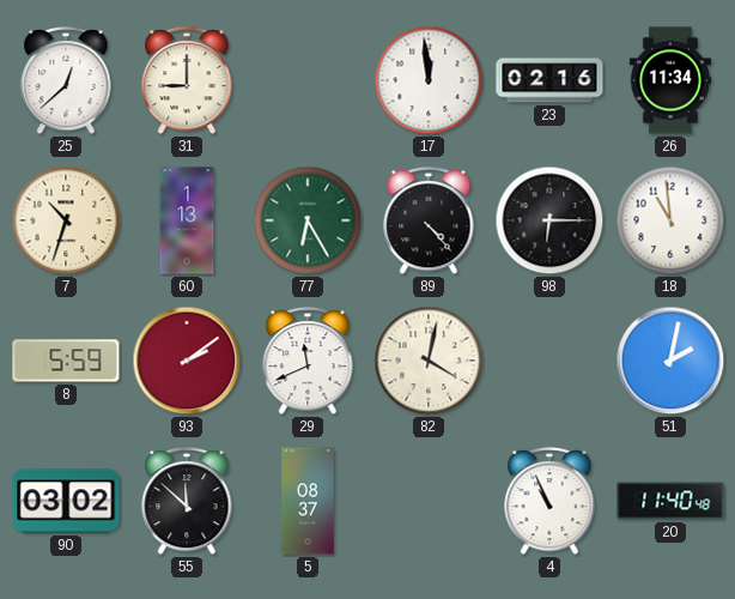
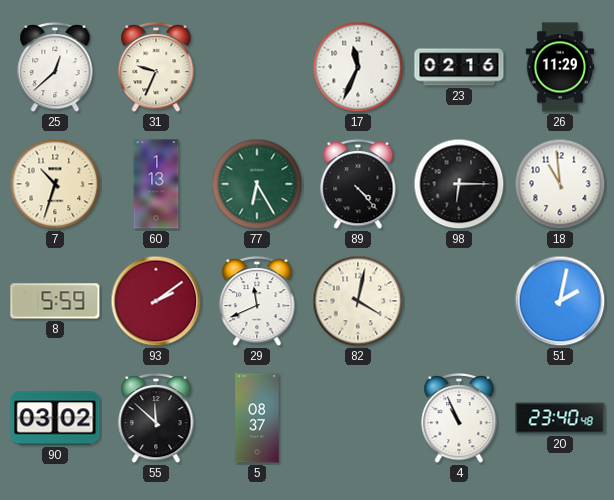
31: 9:00 -> 9:34 (156, 67)
17: 11:59 -> 11:34 (358, 67)
26: 11:34 -> 11:29 (560, 67)
20: 11:40 -> 23:40 (560, 418)
